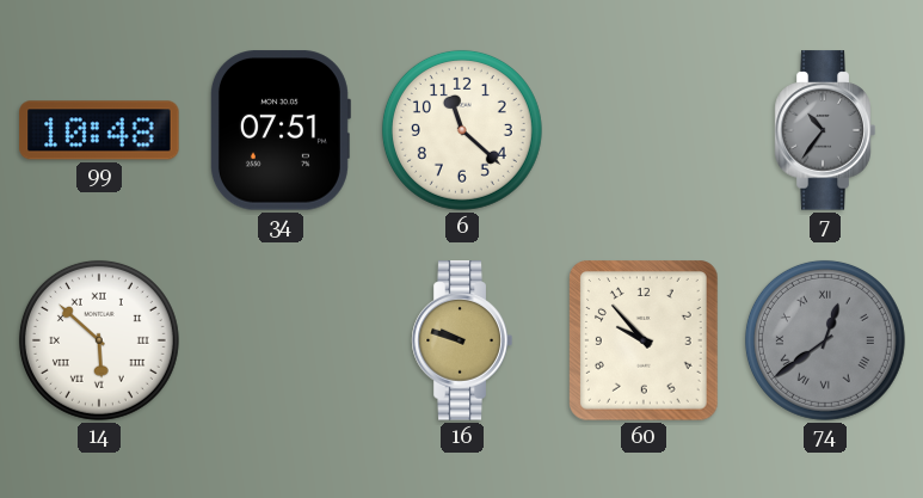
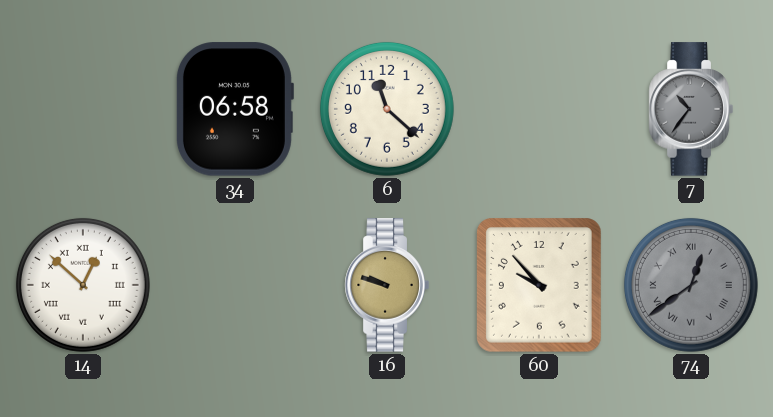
99: 10:48 -> none (99, 130)
34: 07:51 -> 06:58 (234, 109)
14: 5:52 -> 12:52 (83, 285)
